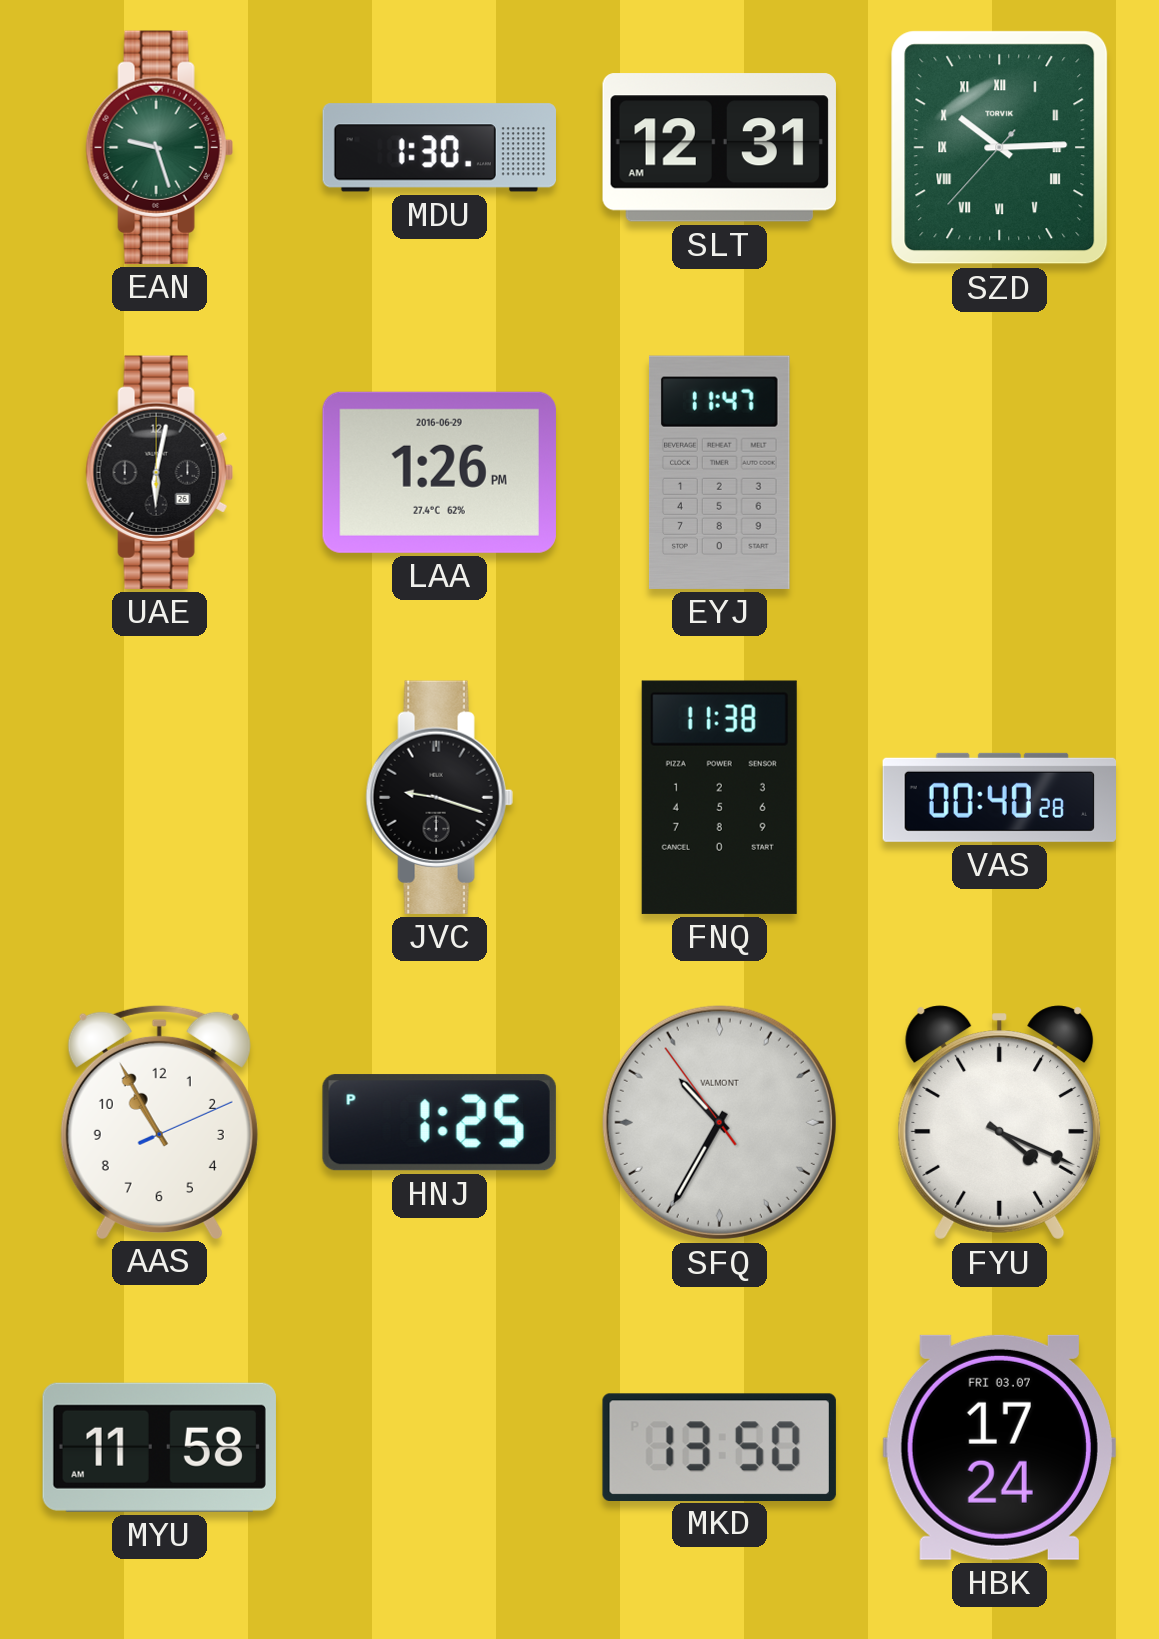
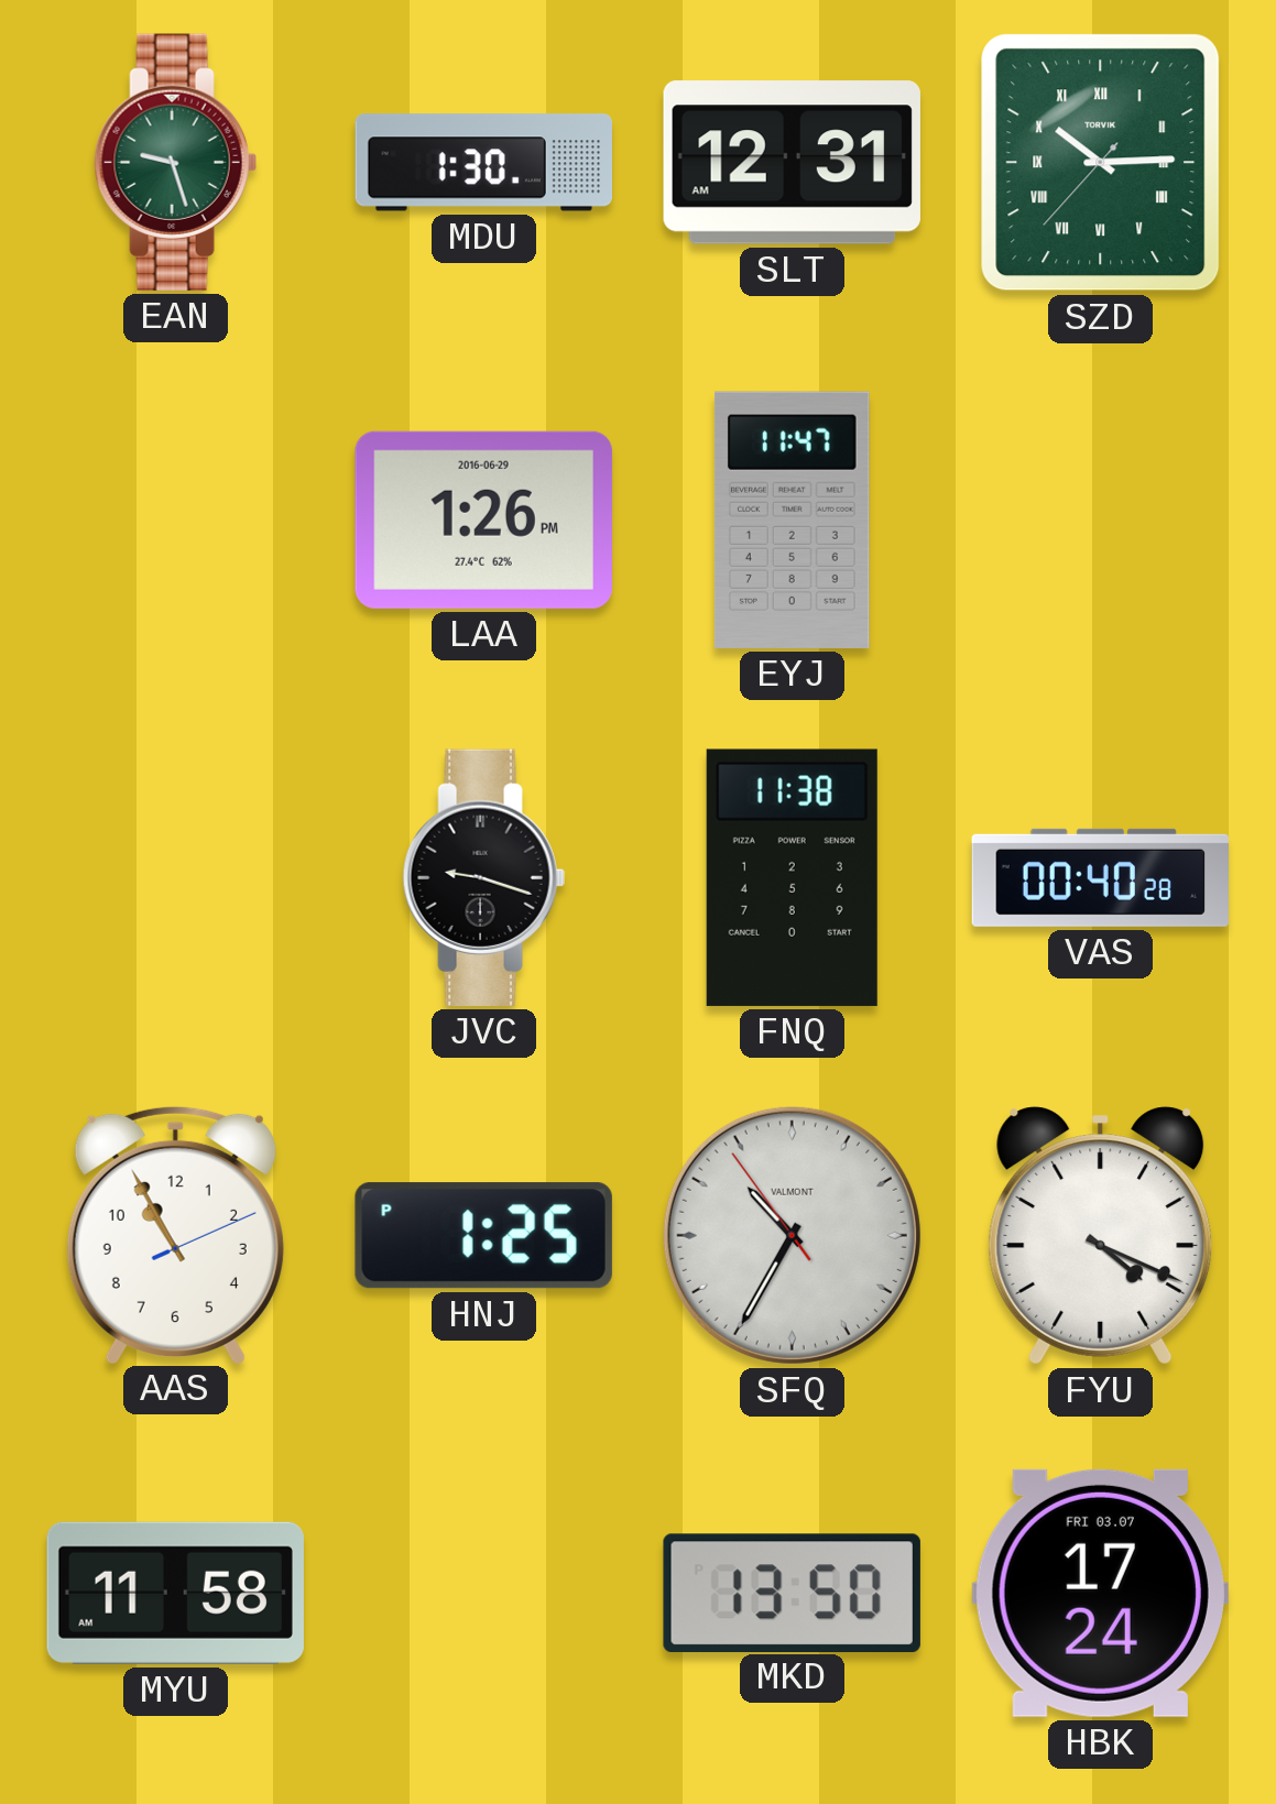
UAE: 6:02 -> none (159, 472)
